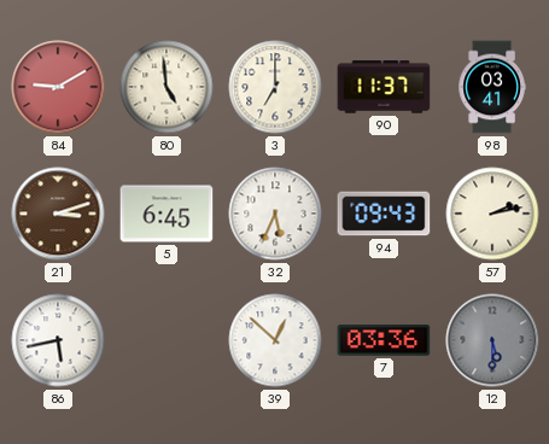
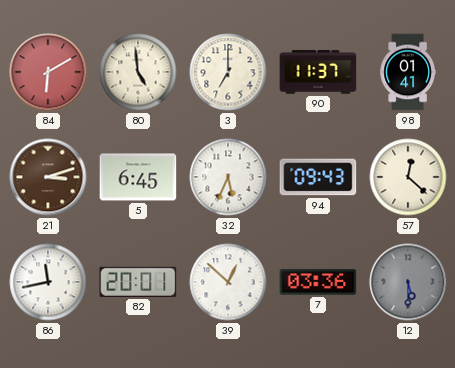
84: 9:10 -> 6:10 (48, 72)
98: 03:41 -> 01:41 (408, 72)
57: 2:13 -> 12:22 (408, 177)
86: 5:43 -> 11:43 (48, 282)
82: none -> 20:01 (138, 282)
